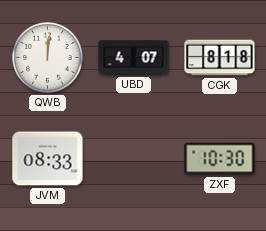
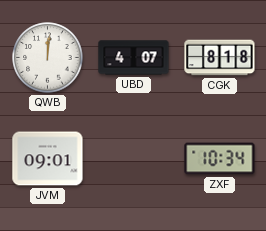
JVM: 08:33 -> 09:01 (48, 159)
ZXF: 10:30 -> 10:34 (220, 159)
